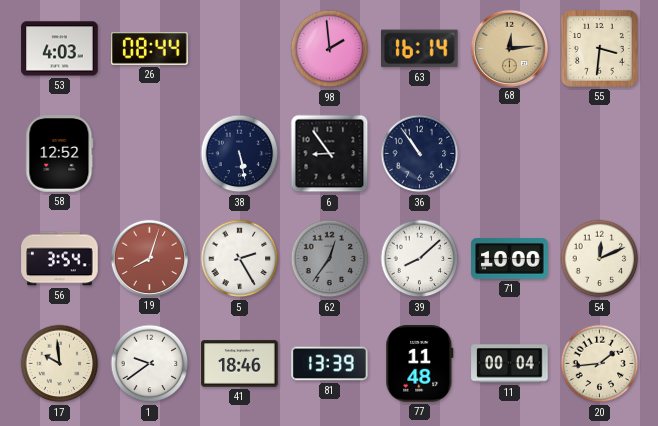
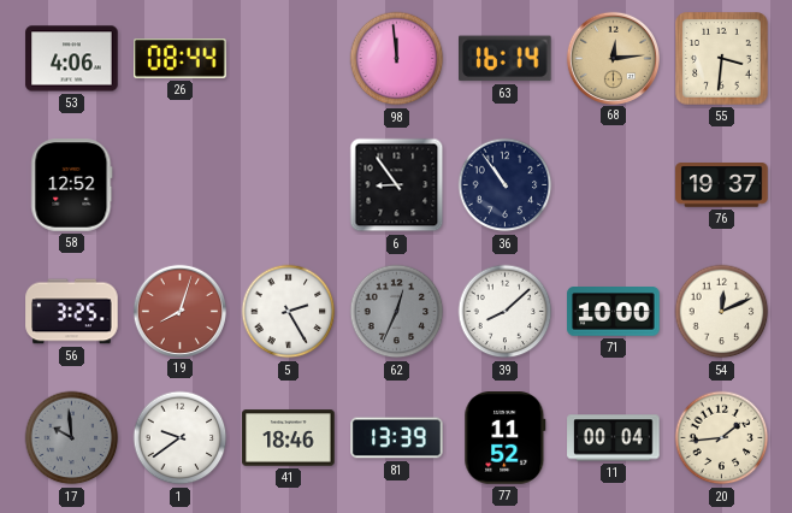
53: 4:03 -> 4:06 (72, 59)
98: 1:59 -> 11:59 (397, 59)
38: 5:28 -> none (240, 154)
76: none -> 19:37 (722, 185)
56: 3:54 -> 3:25 (72, 312)
62: 12:36 -> 12:34 (397, 312)
17 dial: cream -> grey (72, 438)
77: 11:48 -> 11:52 (506, 438)
